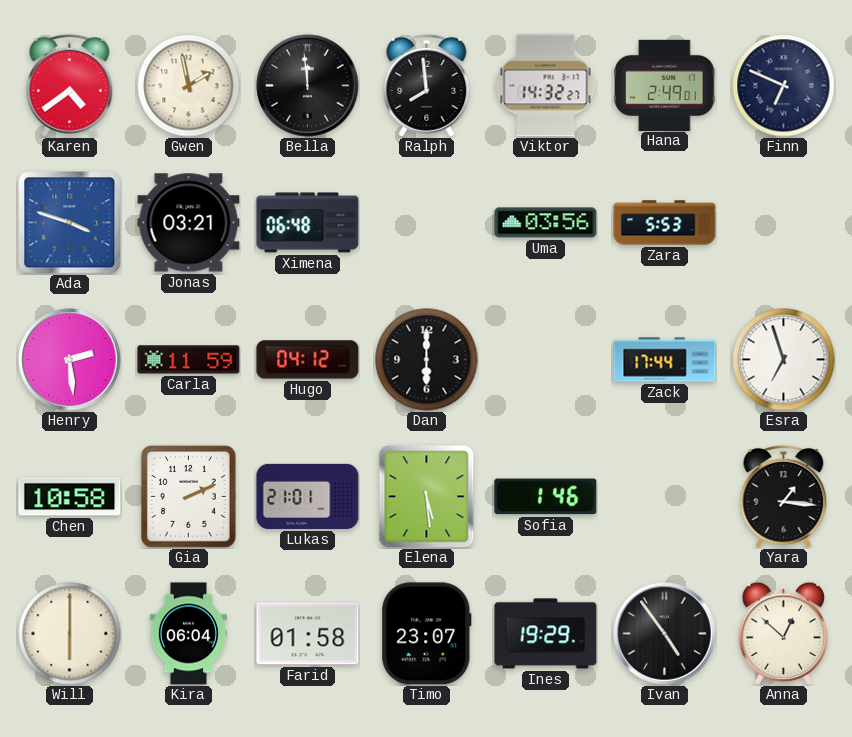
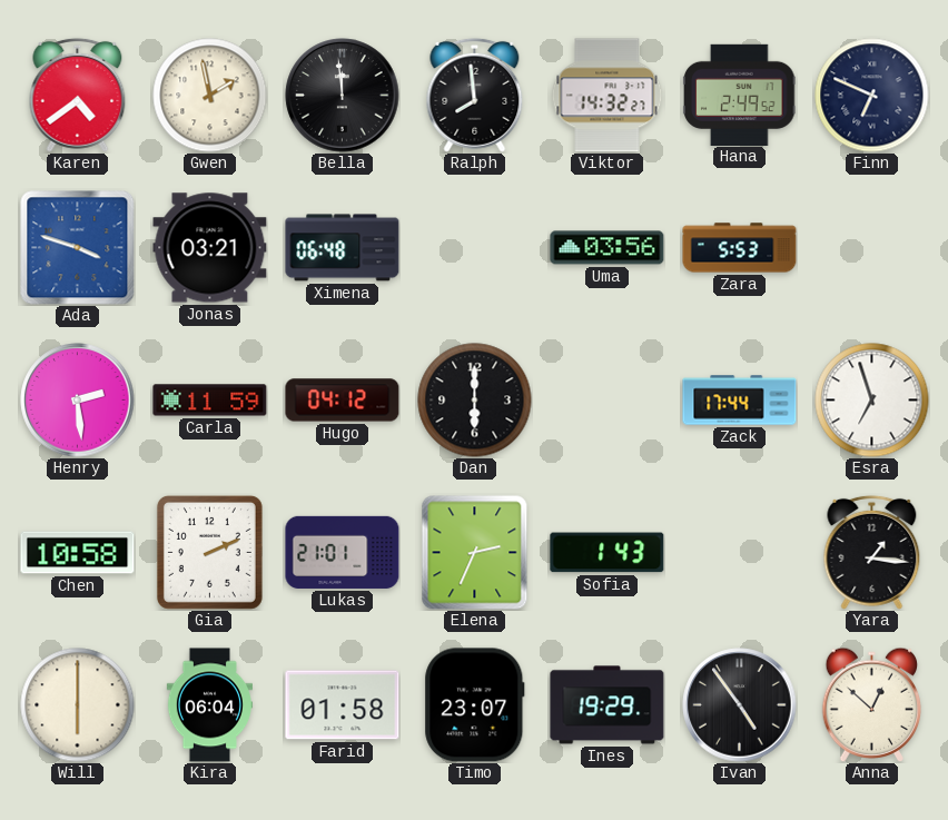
Hana: 2:49:01 -> 2:49:52 (740, 95)
Elena: 5:29 -> 2:34 (475, 553)
Sofia: 1:46 -> 1:43 (608, 553)
